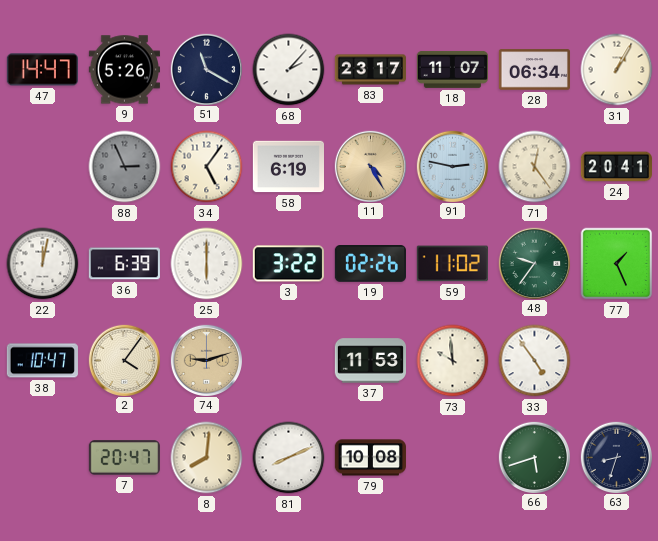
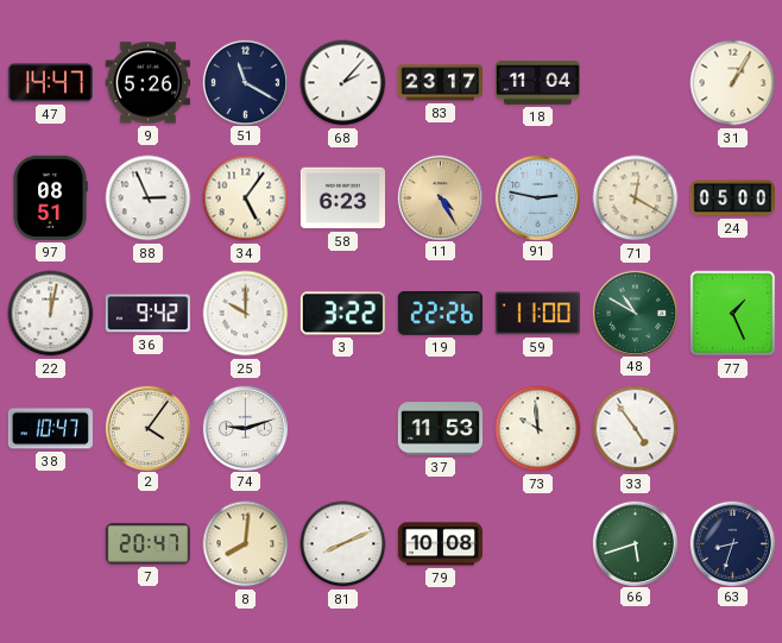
18: 11:07 -> 11:04 (537, 82)
28: 06:34 -> none (534, 70)
97: none -> 08:51 (50, 197)
88 dial: grey -> white (149, 198)
58: 6:19 -> 6:23 (342, 198)
71: 12:24 -> 12:20 (636, 198)
24: 20:41 -> 05:00 (732, 198)
36: 6:39 -> 9:42 (147, 314)
25: 6:00 -> 10:00 (246, 314)
19: 02:26 -> 22:26 (440, 314)
59: 11:02 -> 11:00 (537, 314)
48: 9:36 -> 10:50 (635, 313)
74 dial: champagne -> white (245, 428)
